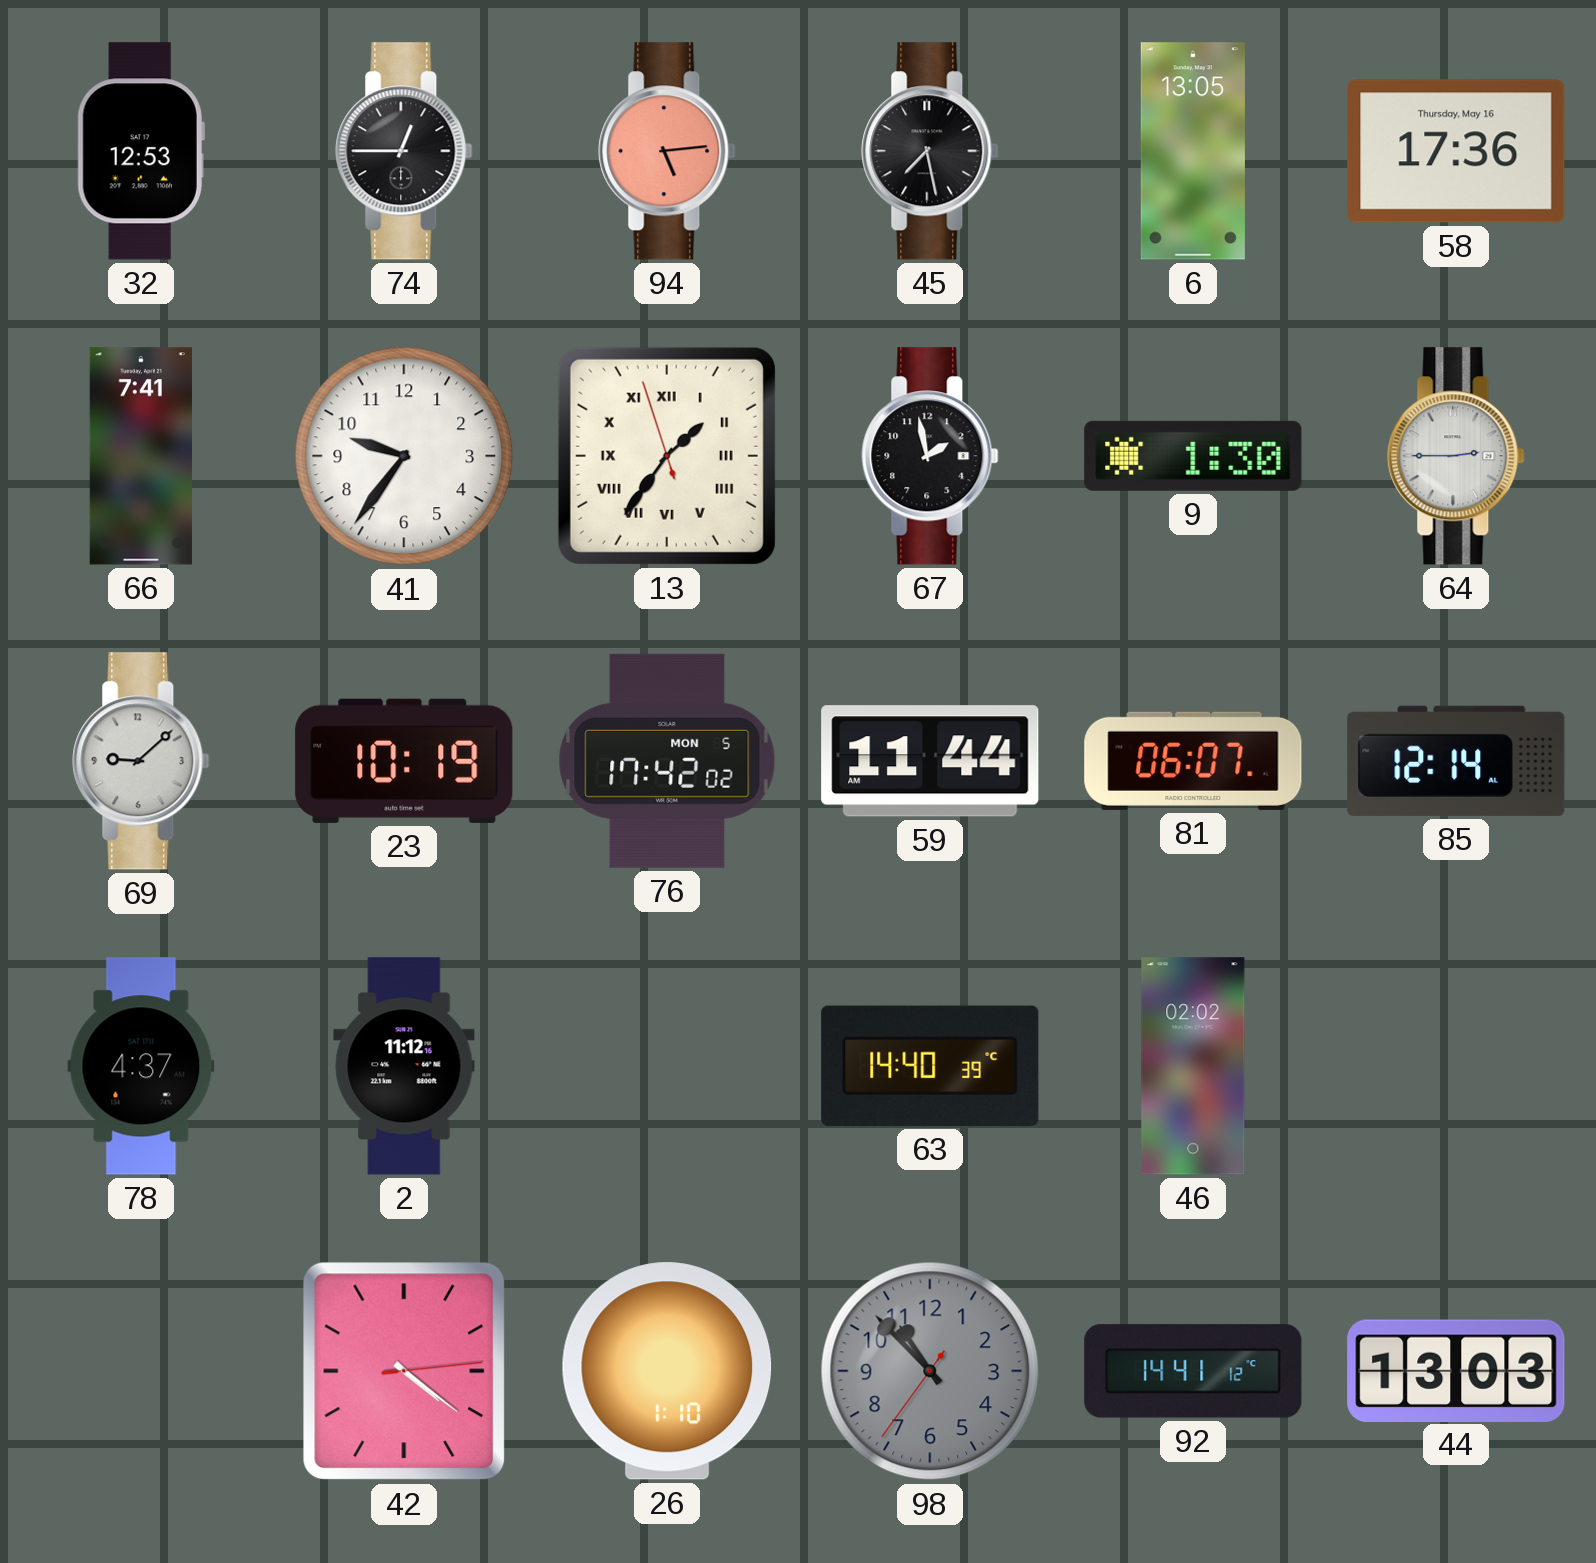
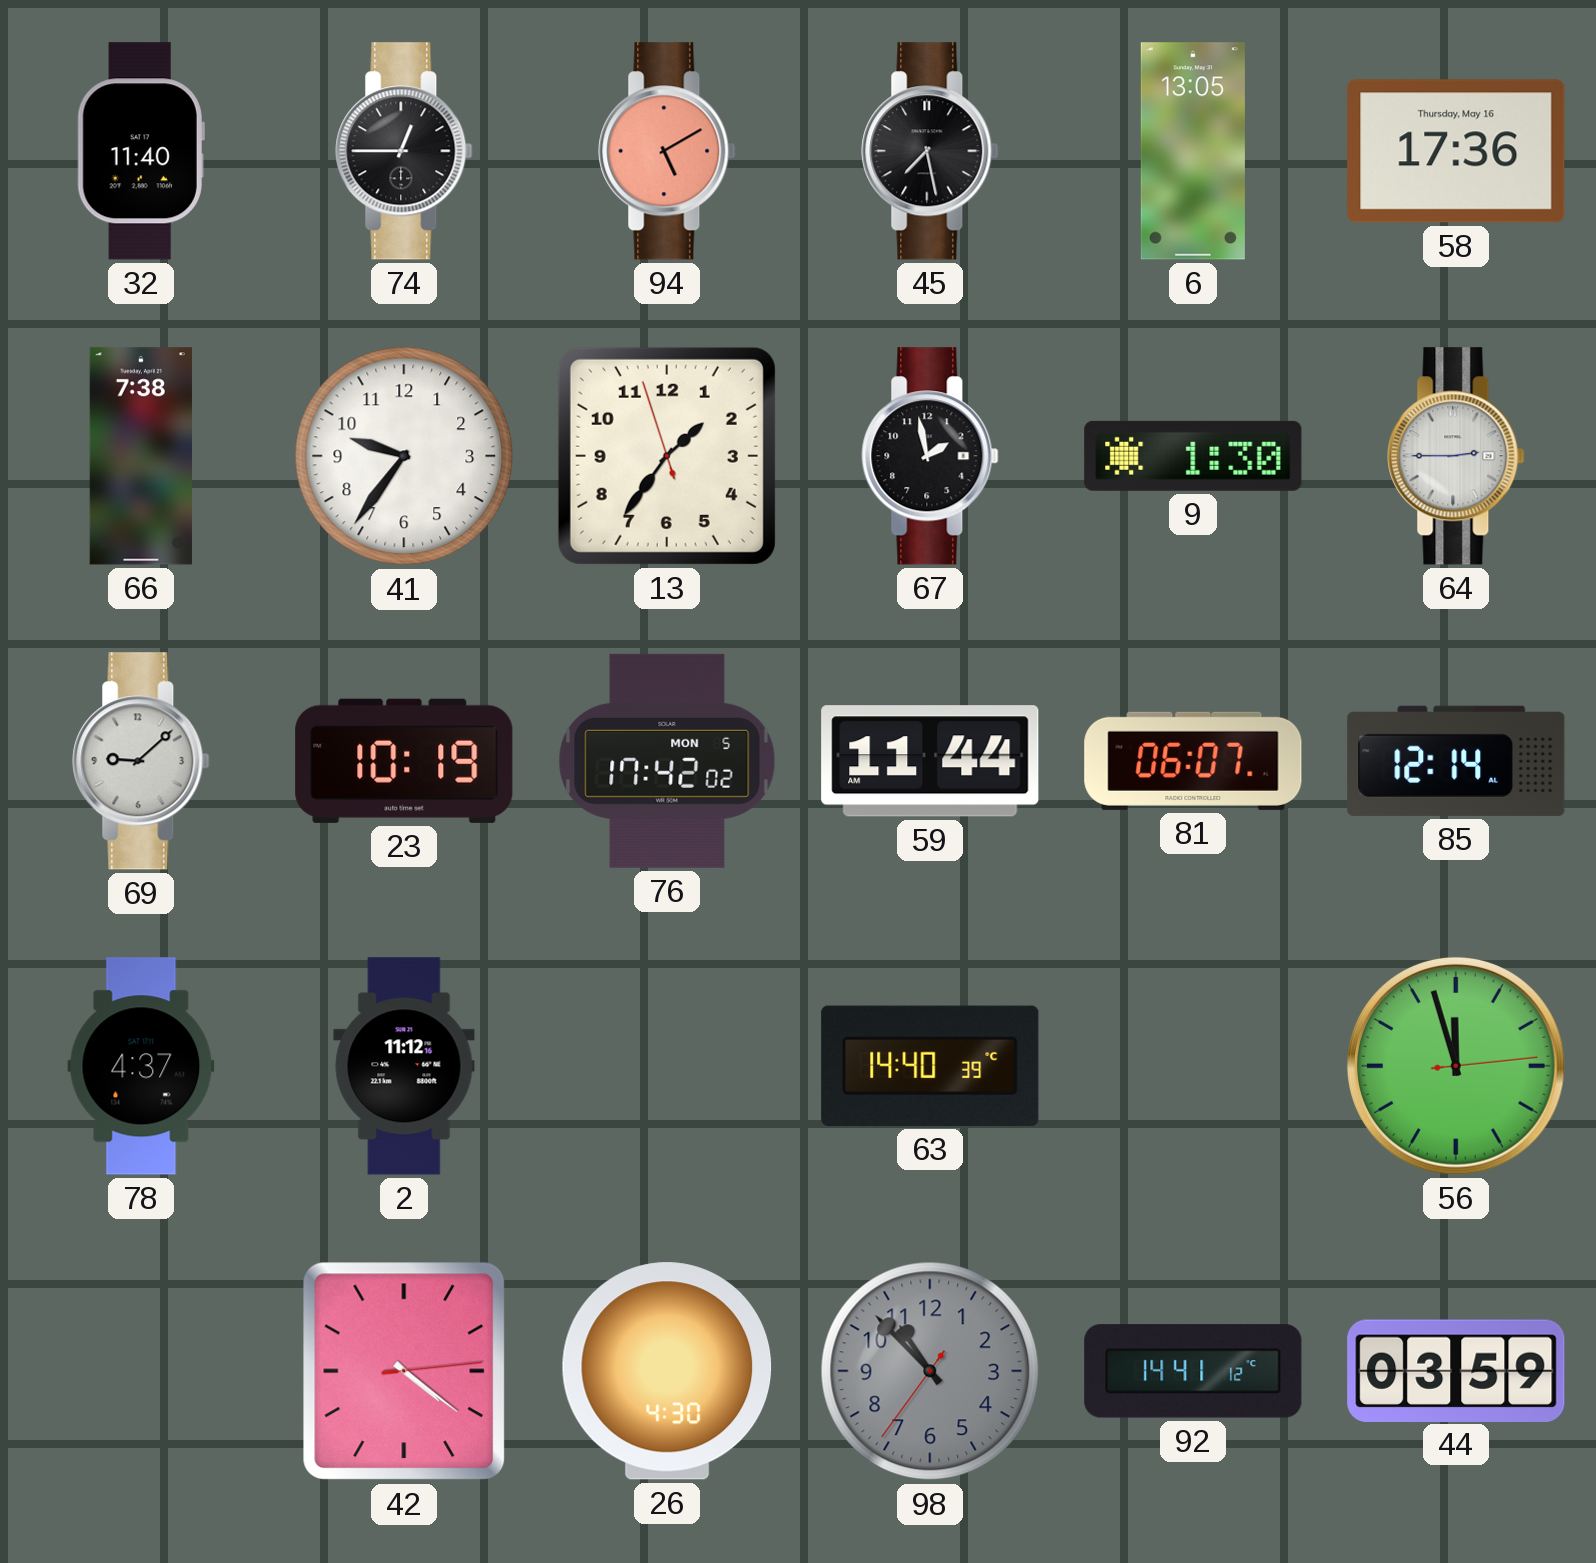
32: 12:53 -> 11:40 (141, 151)
94: 5:14 -> 5:10 (667, 151)
66: 7:41 -> 7:38 (141, 456)
13 numerals: Roman -> Arabic (667, 456)
46: 02:02 -> none (1193, 1066)
56: none -> 11:57 (1456, 1066)
26: 1:10 -> 4:30 (667, 1371)
44: 13:03 -> 03:59 (1456, 1370)
